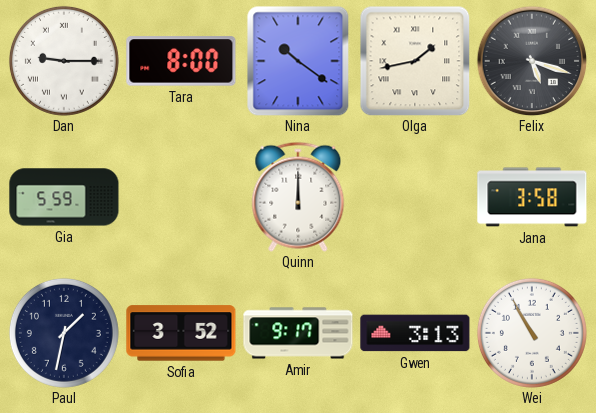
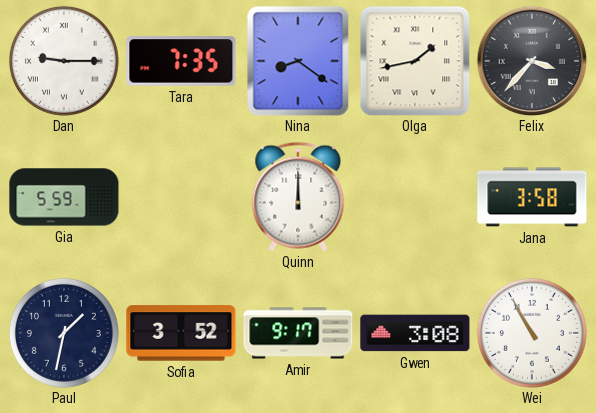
Tara: 8:00 -> 7:35 (181, 61)
Nina: 10:21 -> 8:21 (298, 61)
Felix: 5:18 -> 3:37 (532, 61)
Gwen: 3:13 -> 3:08 (415, 333)
